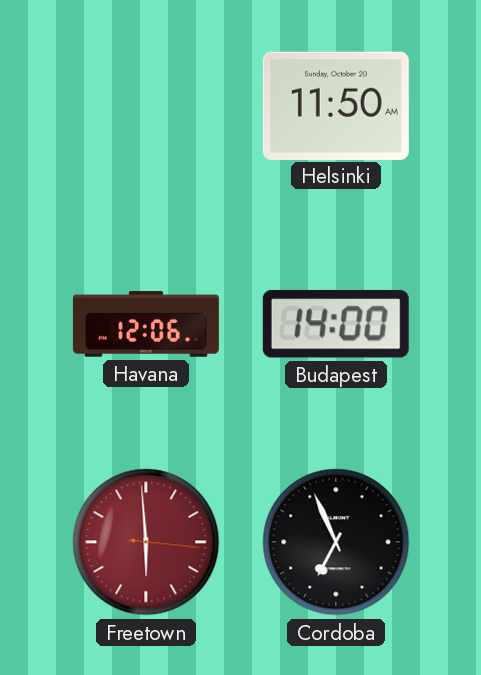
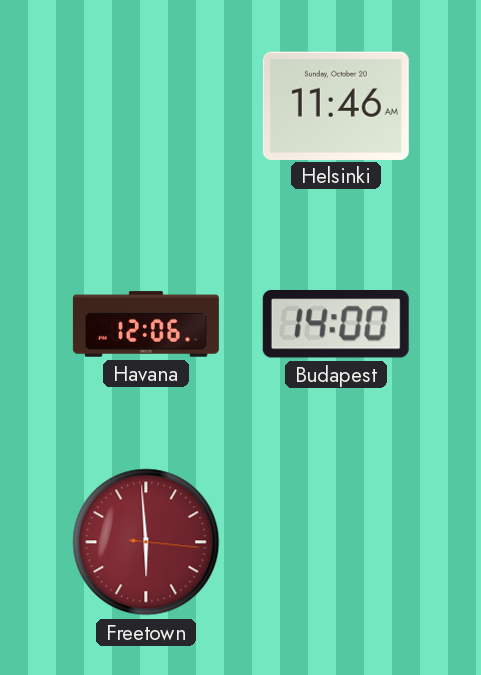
Helsinki: 11:50 -> 11:46 (336, 105)
Cordoba: 6:56 -> none (336, 542)
